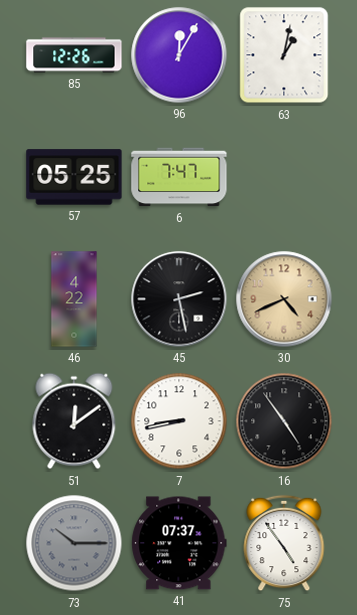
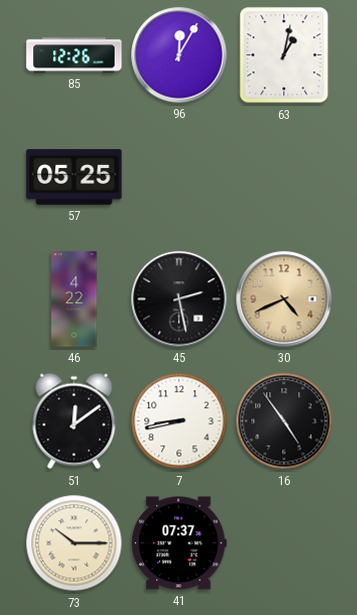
6: 7:47 -> none (179, 177)
73 dial: grey -> cream (74, 543)
75: 4:54 -> none (284, 543)
